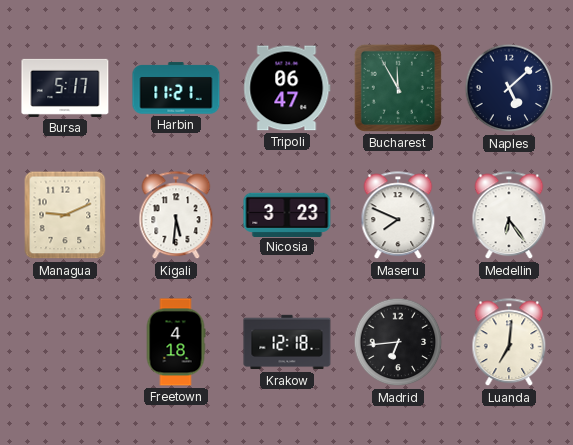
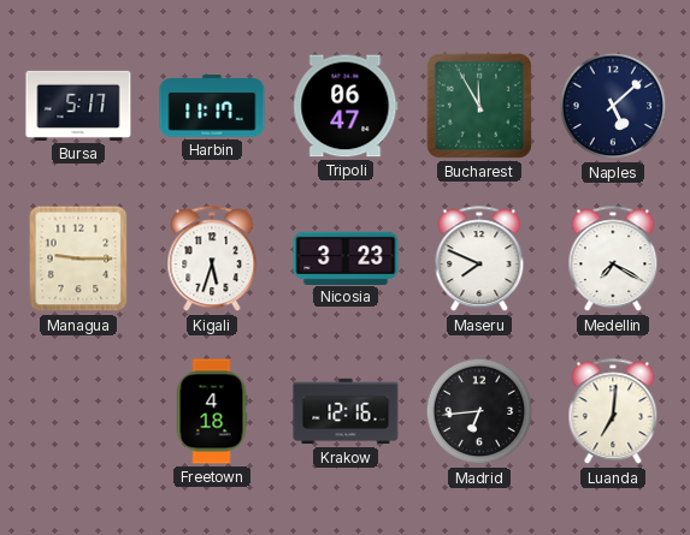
Harbin: 11:21 -> 11:17 (212, 106)
Managua: 9:11 -> 9:15 (78, 258)
Kigali: 5:31 -> 5:33 (212, 260)
Medellin: 6:24 -> 7:20 (613, 260)
Krakow: 12:18 -> 12:16 (346, 411)
